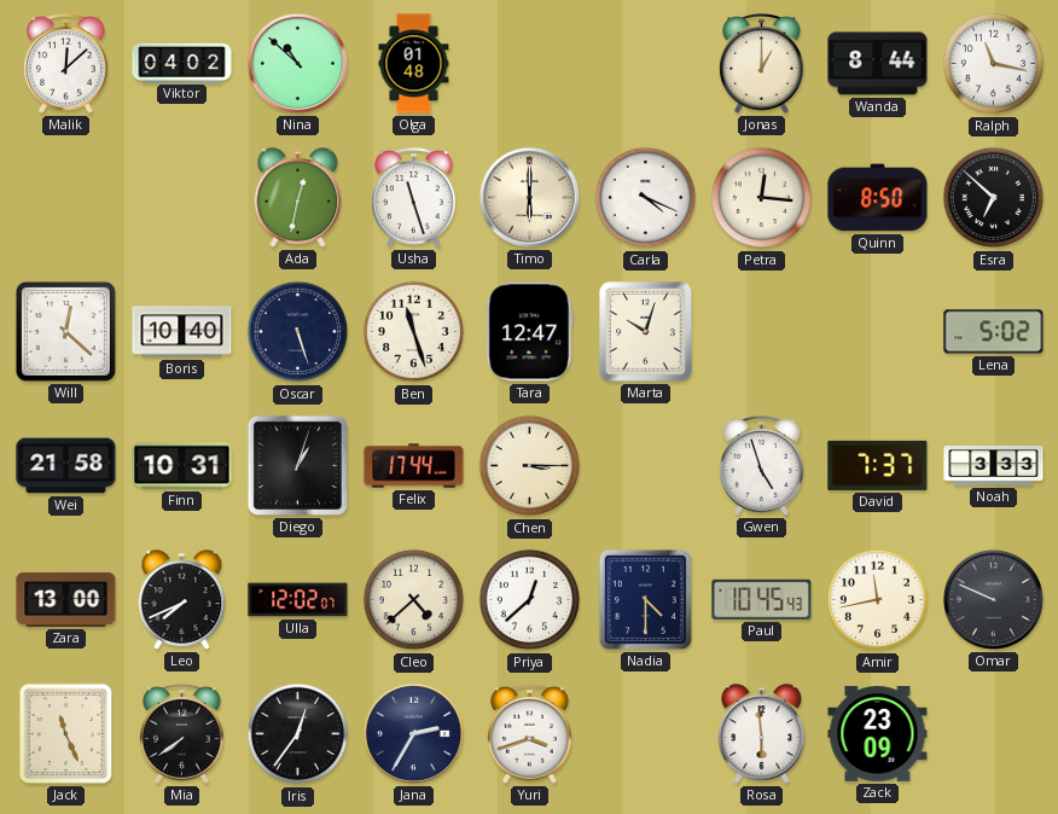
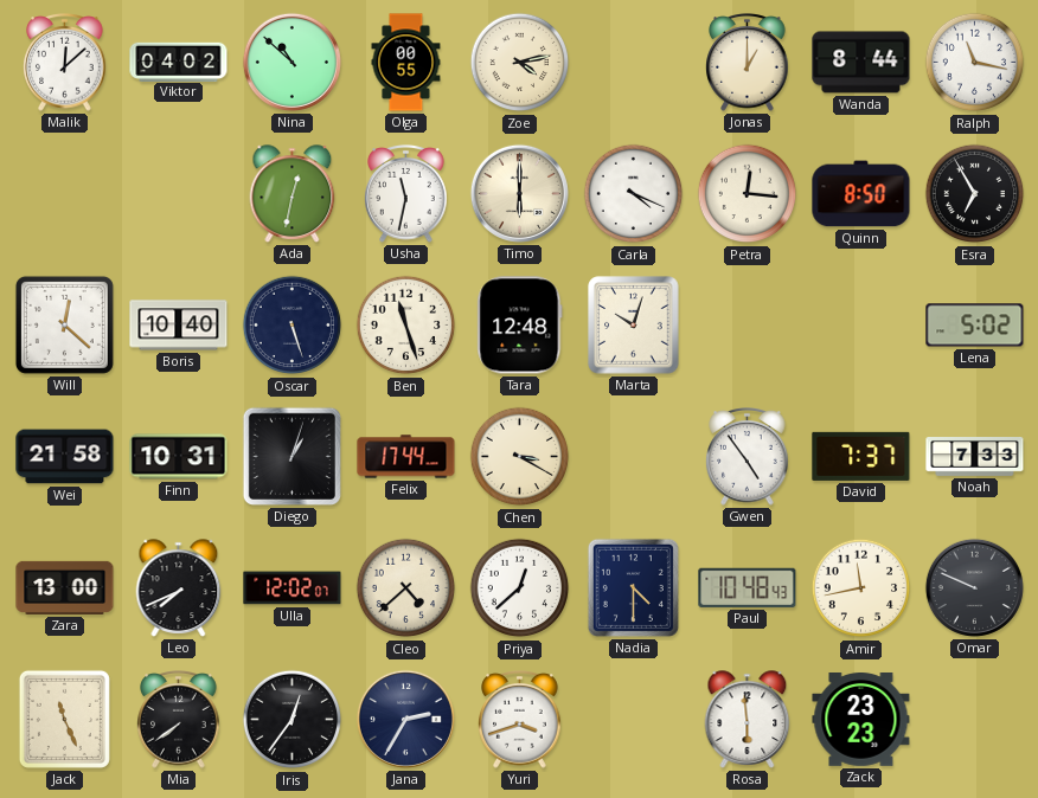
Olga: 01:48 -> 00:55 (406, 63)
Zoe: none -> 4:13 (520, 63)
Usha: 11:27 -> 11:32 (406, 194)
Esra: 6:52 -> 6:55 (975, 194)
Tara: 12:47 -> 12:48 (520, 326)
Chen: 3:15 -> 3:20 (520, 457)
Gwen: 4:57 -> 4:54 (748, 457)
Noah: 3:33 -> 7:33 (975, 457)
Paul: 10:45 -> 10:48 (748, 587)
Zack: 23:09 -> 23:23 (861, 720)
